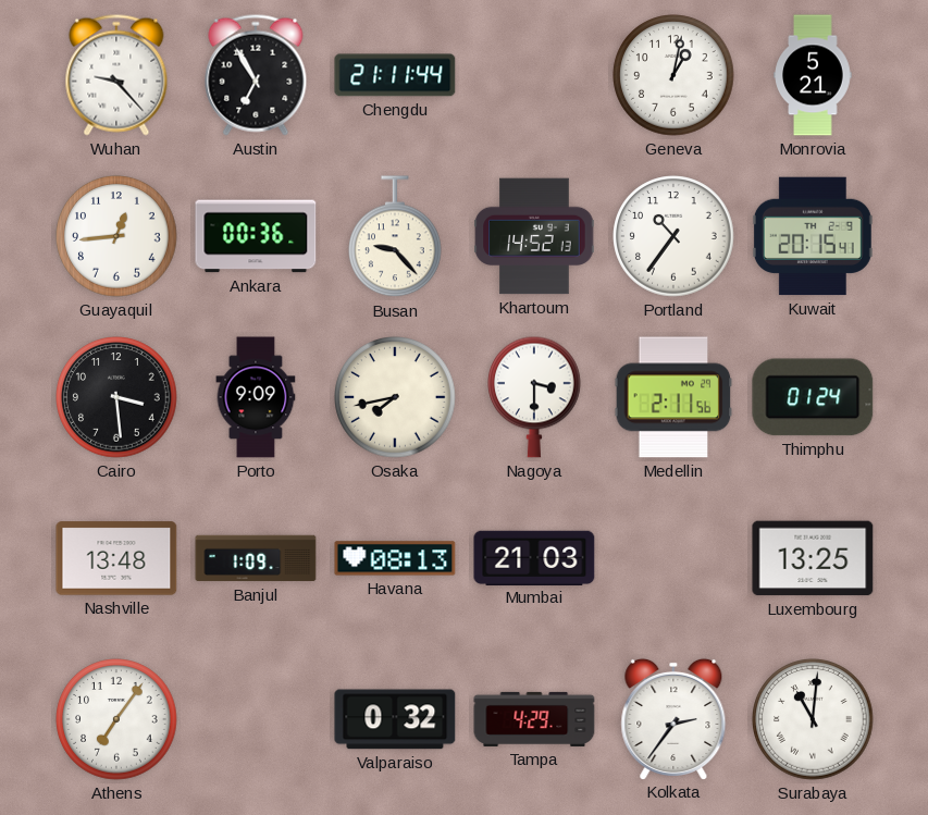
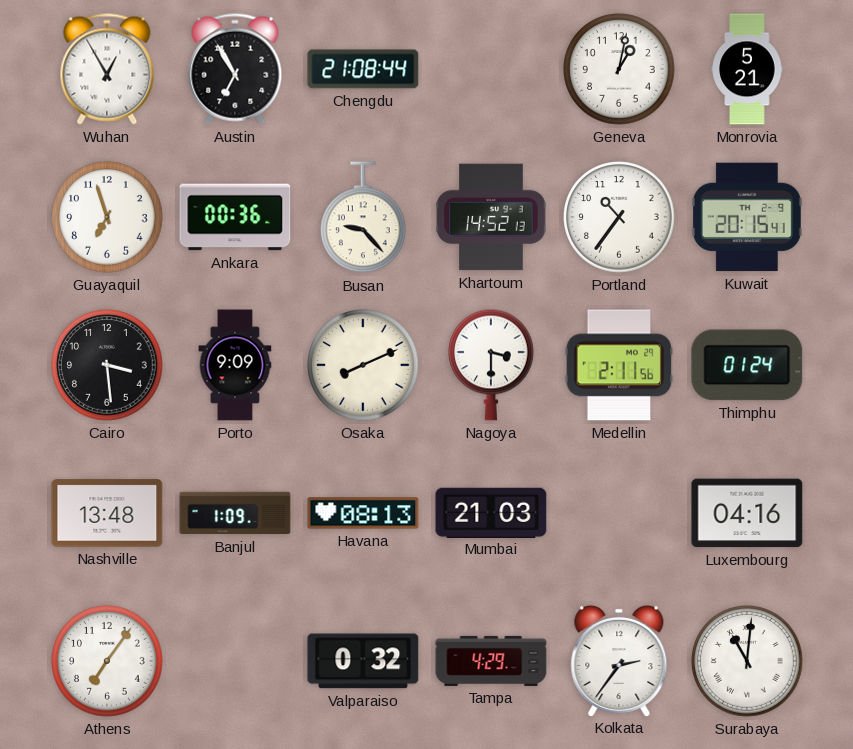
Wuhan: 9:23 -> 12:55 (107, 69)
Chengdu: 21:11 -> 21:08 (363, 69)
Guayaquil: 12:44 -> 6:57 (107, 217)
Osaka: 7:43 -> 8:11 (363, 365)
Luxembourg: 13:25 -> 04:16 (747, 513)
